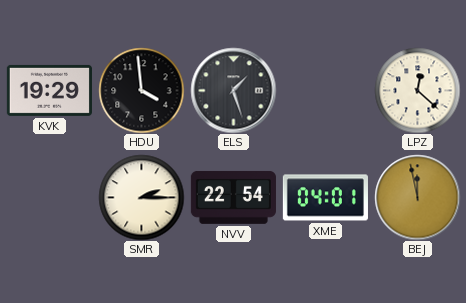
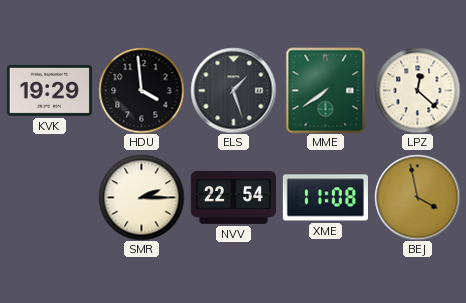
MME: none -> 7:39 (326, 90)
XME: 04:01 -> 11:08 (325, 198)
BEJ: 11:58 -> 3:58 (417, 197)
